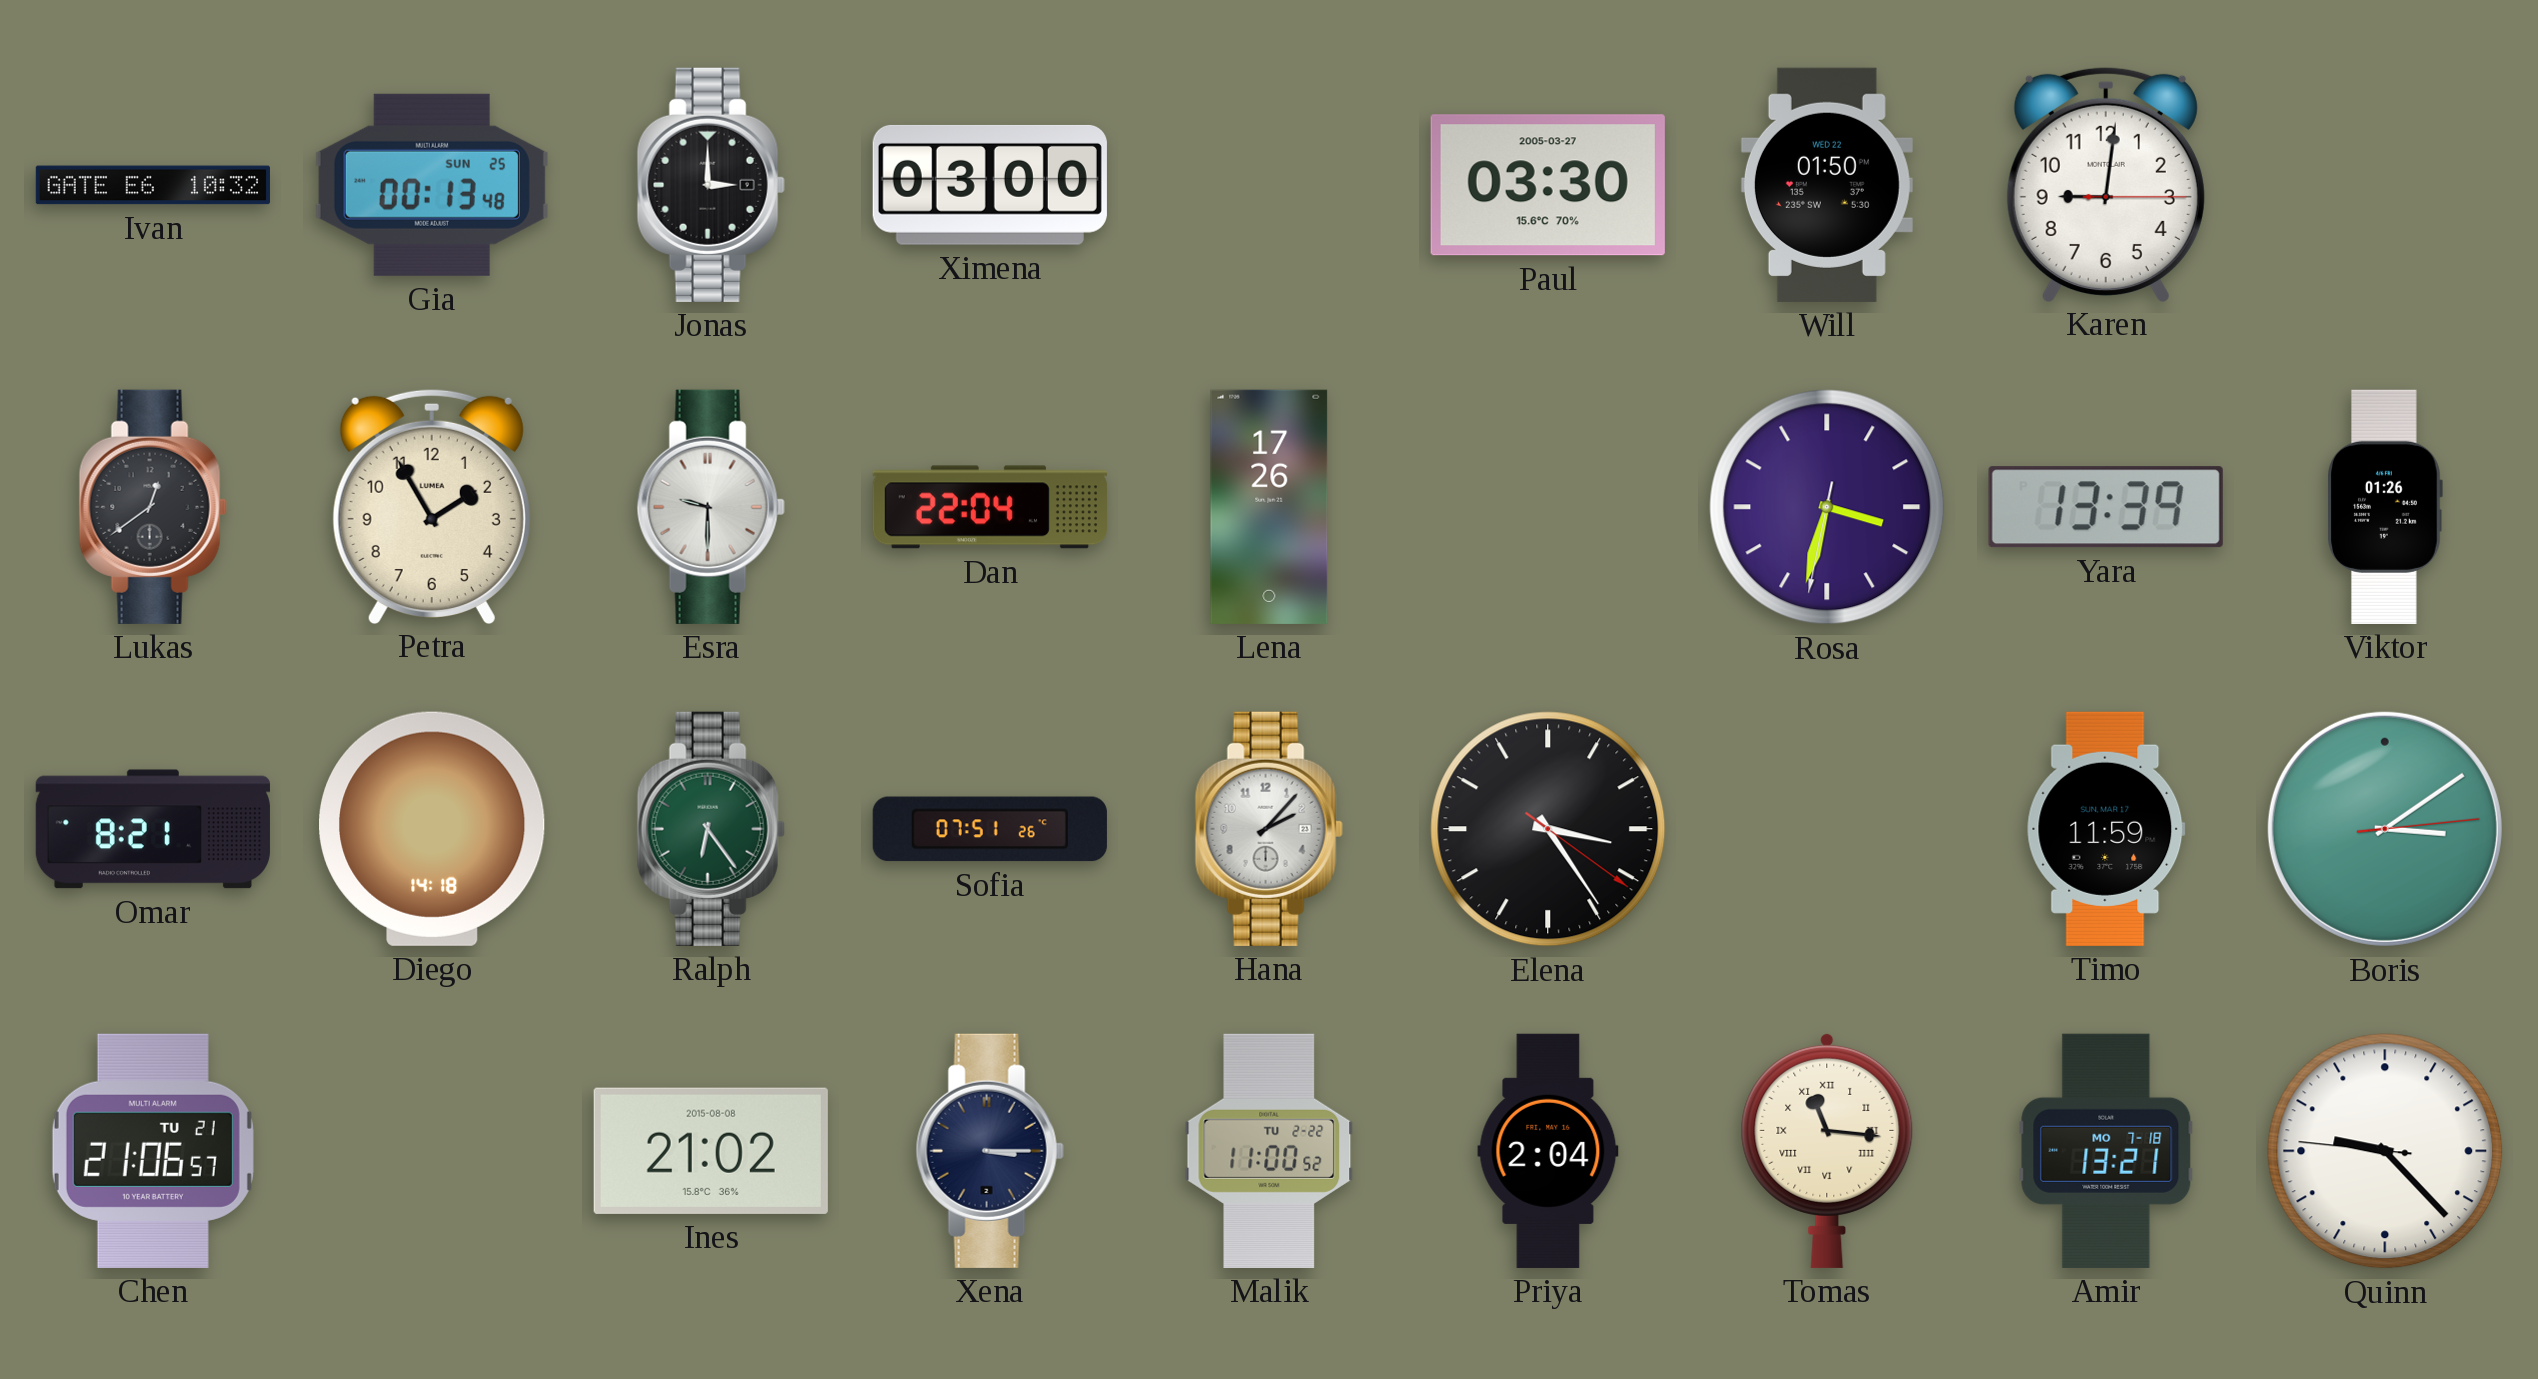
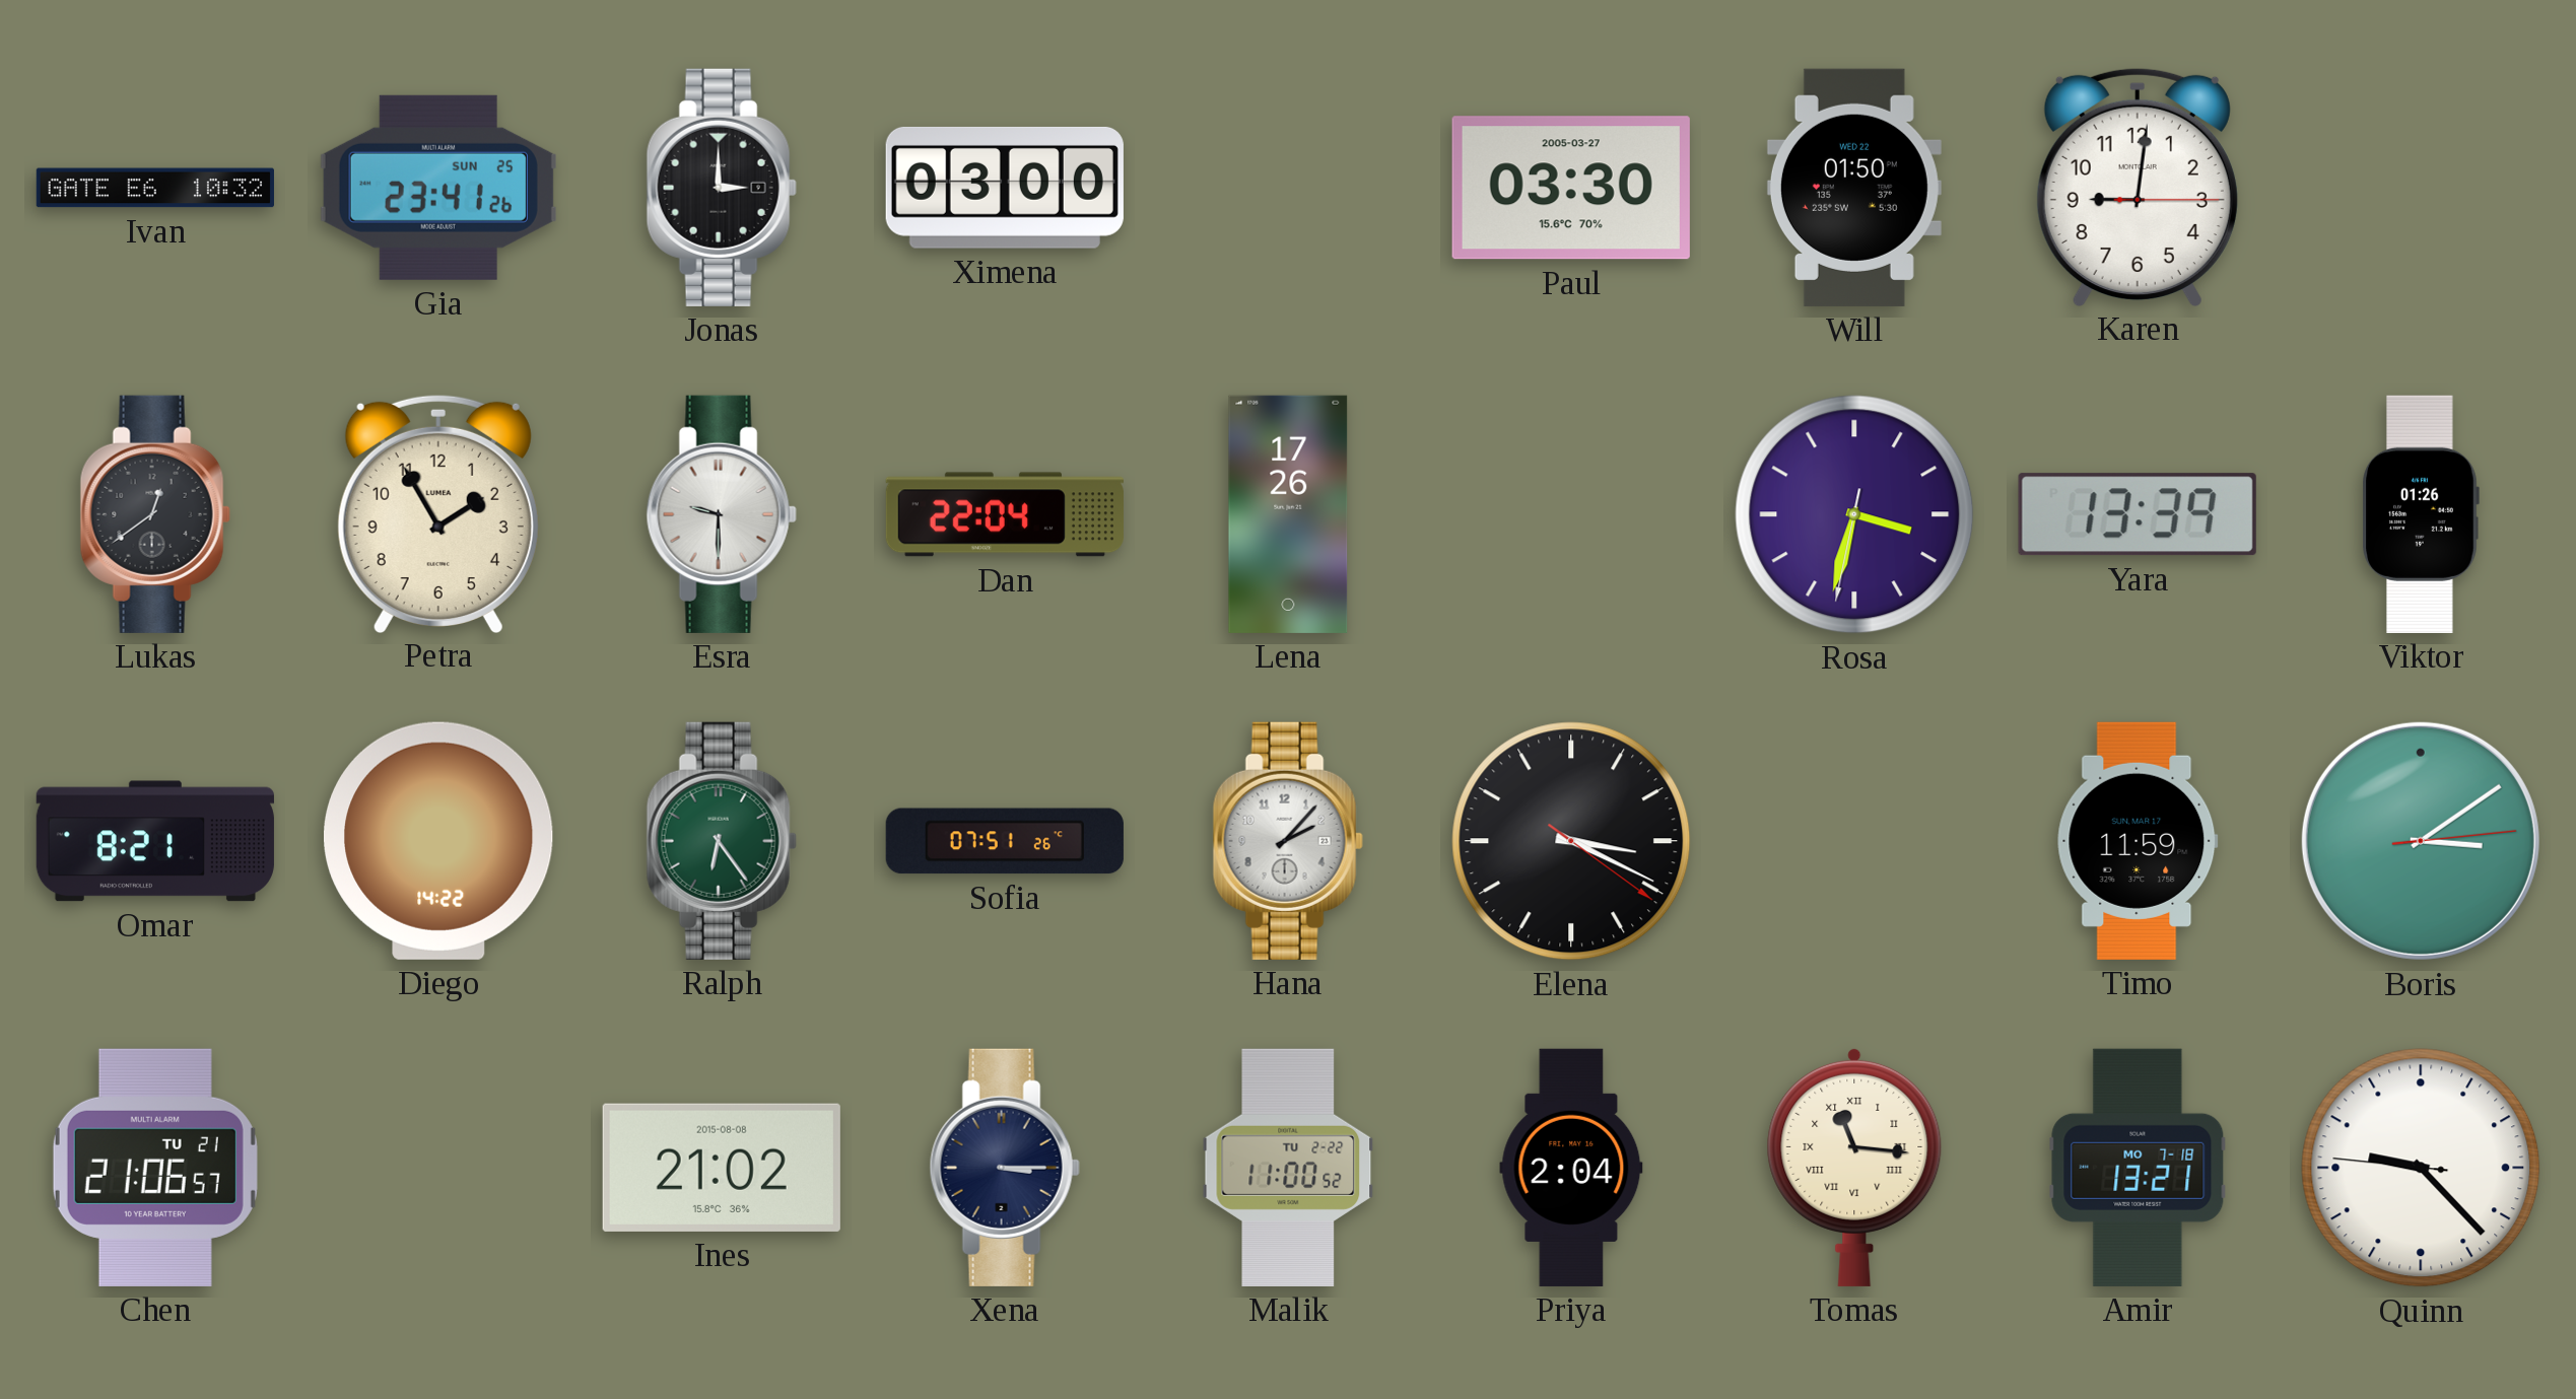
Gia: 00:13 -> 23:41 (438, 188)
Diego: 14:18 -> 14:22 (439, 841)
Elena: 3:24 -> 3:19 (1571, 841)
